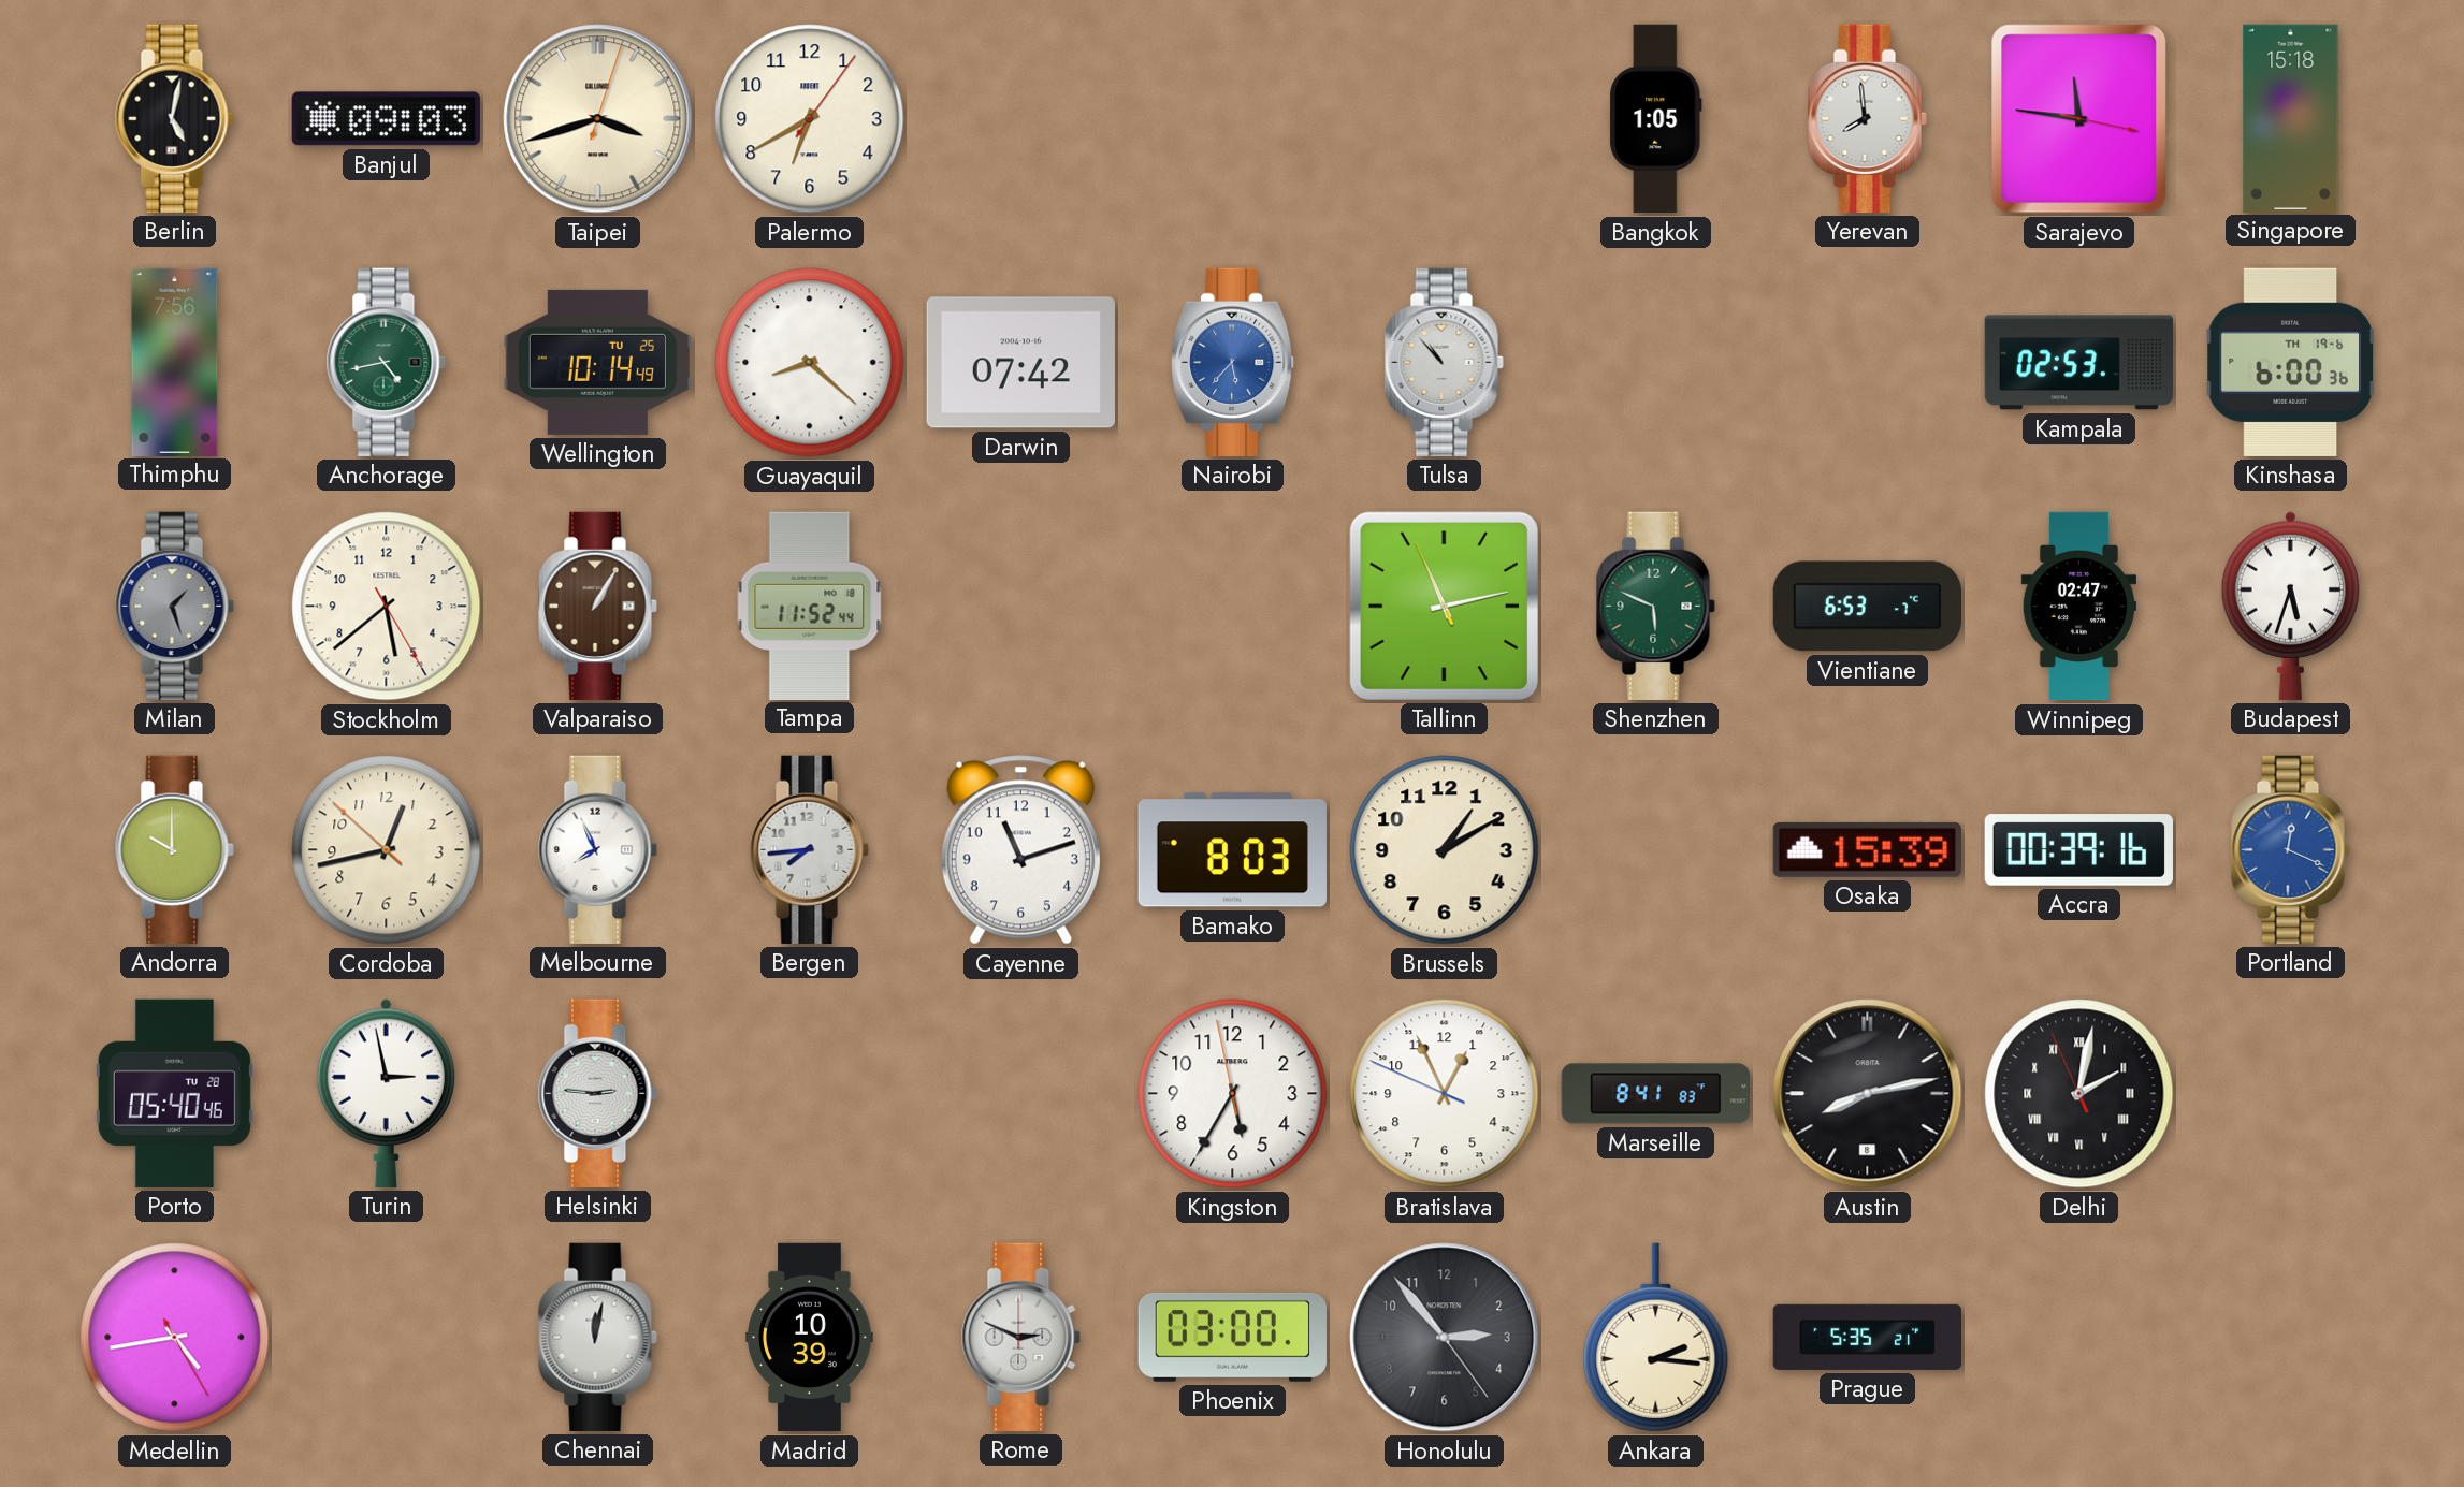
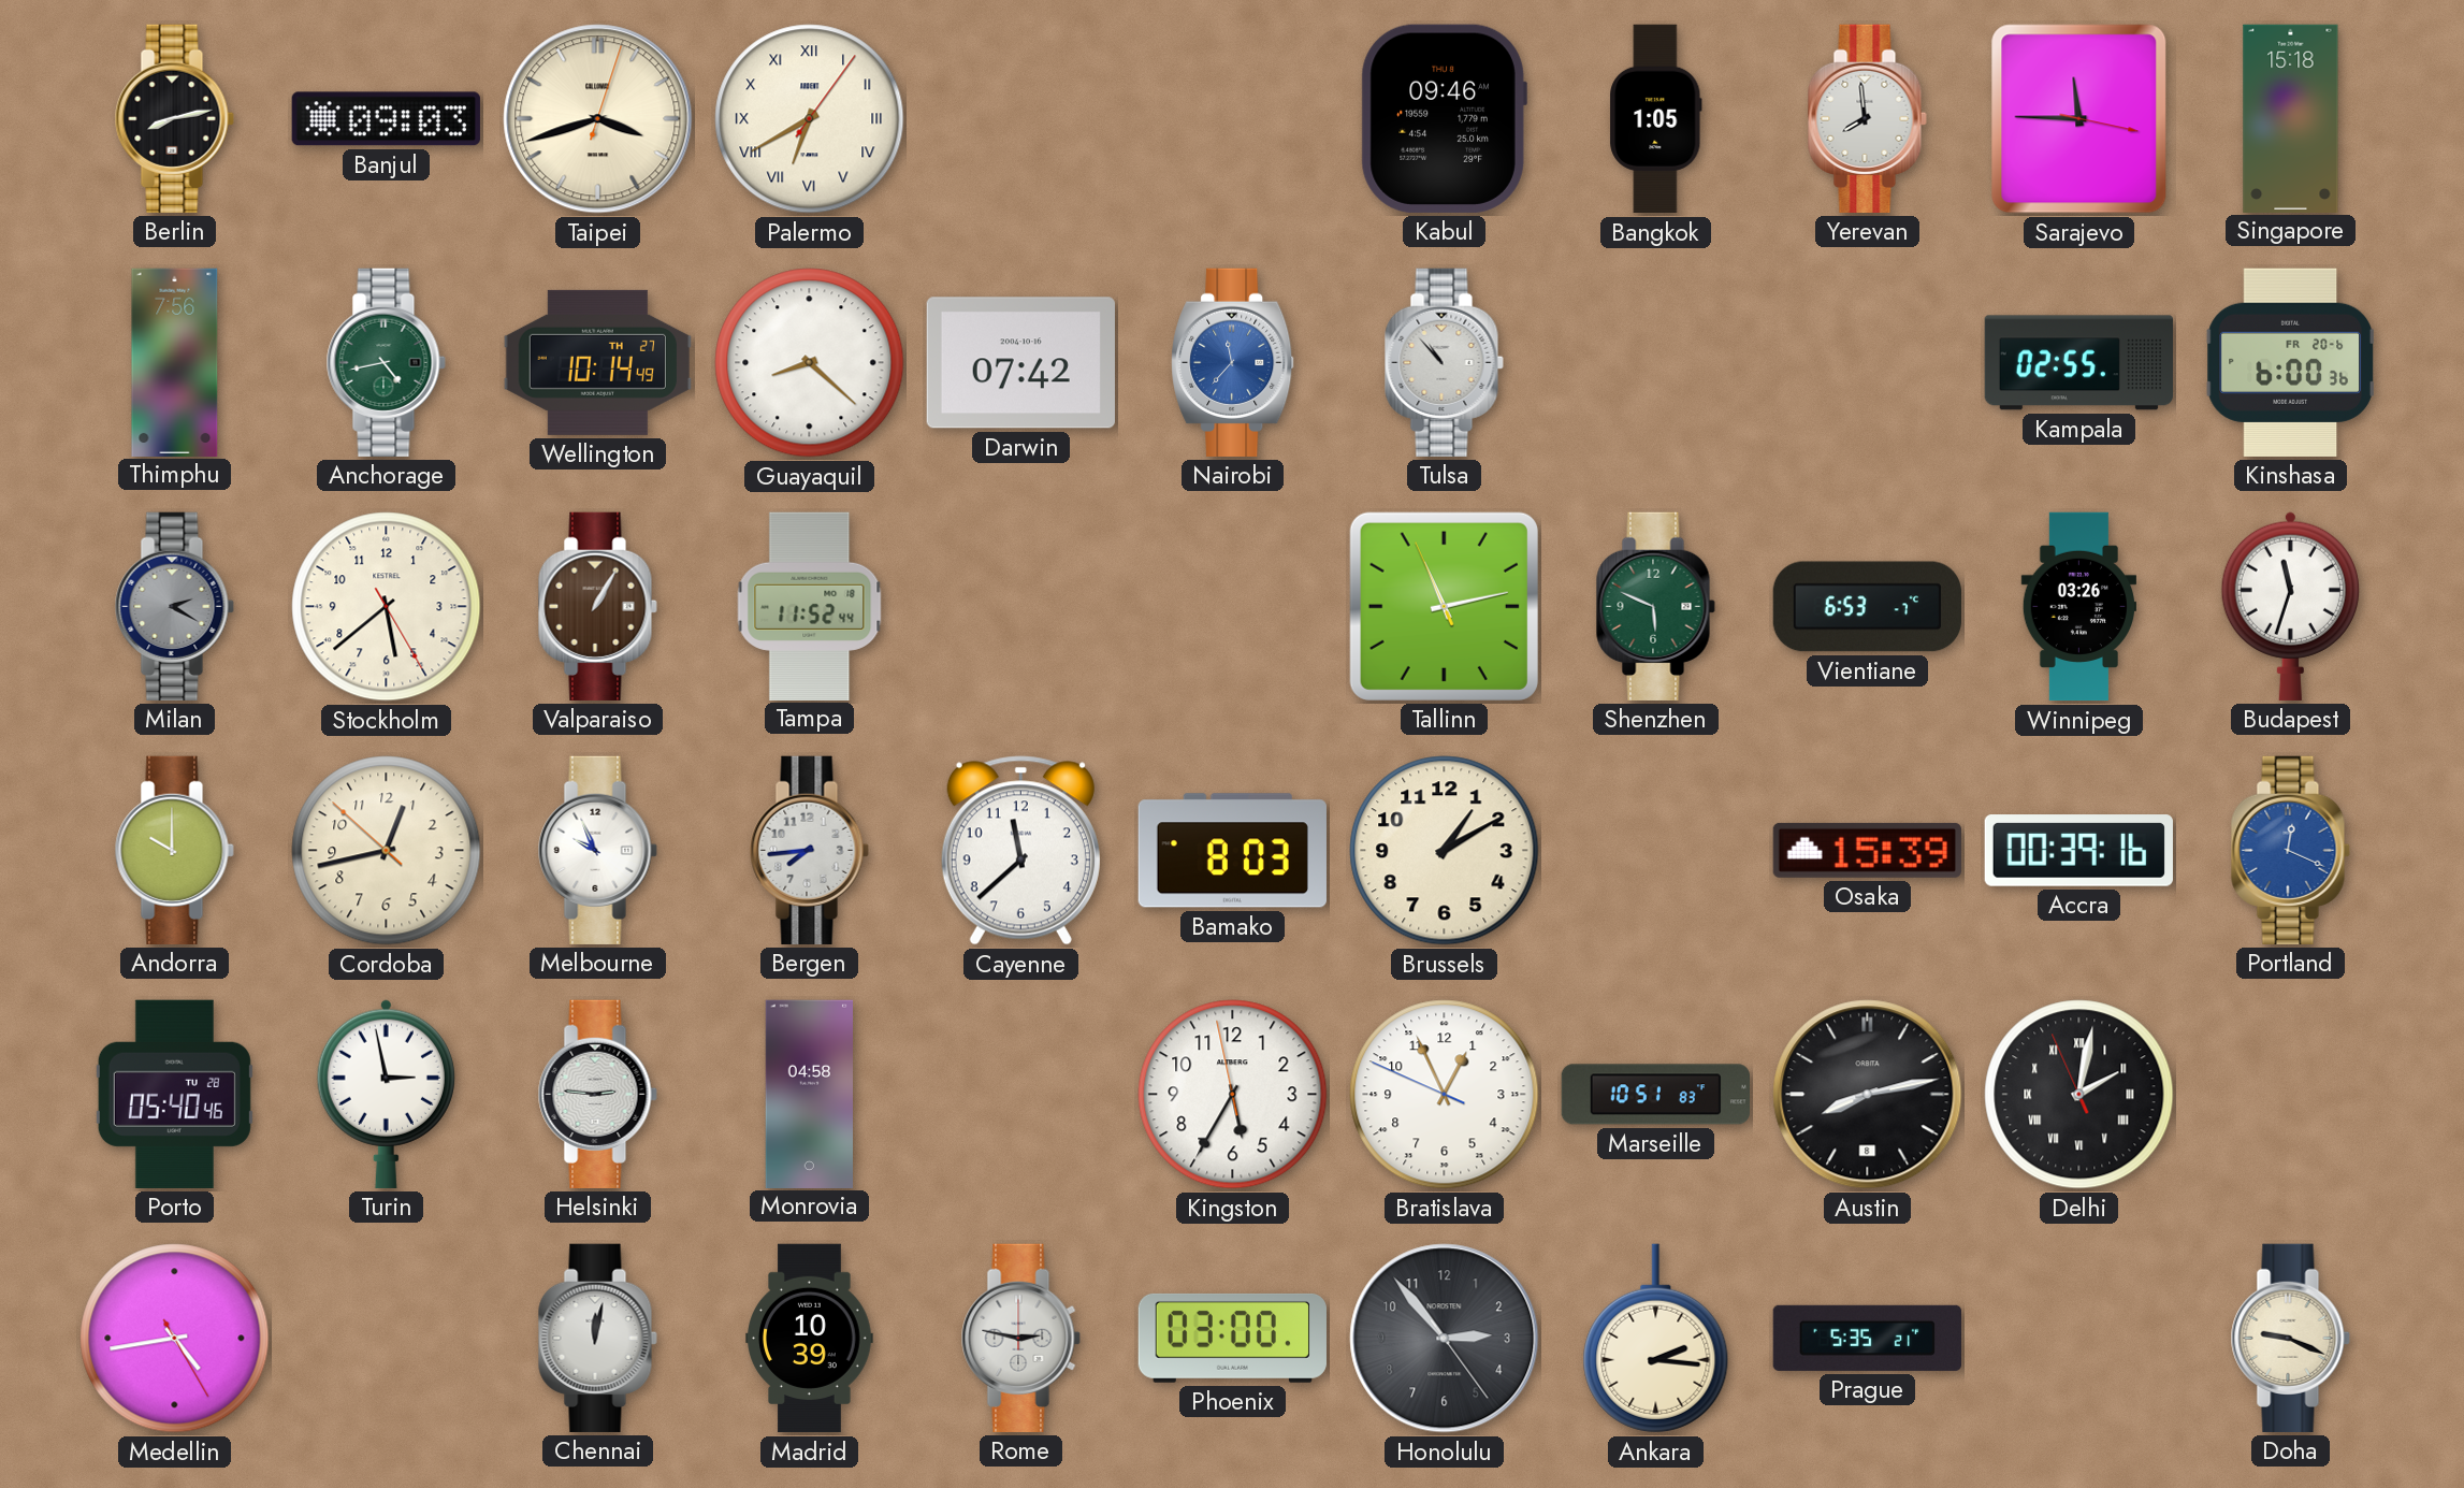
Berlin: 5:02 -> 8:13 (174, 118)
Palermo numerals: Arabic -> Roman (810, 119)
Kabul: none -> 09:46 (1444, 118)
Sarajevo: 11:46 -> 11:45 (2079, 119)
Wellington date: TU 25 -> TH 27 (597, 362)
Nairobi: 5:37 -> 11:37 (1233, 362)
Kampala: 02:53 -> 02:55 (2078, 363)
Kinshasa date: TH 19-6 -> FR 20-6 (2290, 362)
Milan: 1:27 -> 2:20 (174, 606)
Winnipeg: 02:47 -> 03:26 (2078, 607)
Budapest: 5:33 -> 11:33 (2290, 606)
Melbourne: 7:56 -> 9:56 (597, 850)
Cayenne: 11:12 -> 11:38 (1020, 851)
Monrovia: none -> 04:58 (809, 1094)
Marseille: 8:41 -> 10:51 (1655, 1095)
Rome: 2:49 -> 2:47 (1020, 1338)
Doha: none -> 9:19 (2290, 1338)
